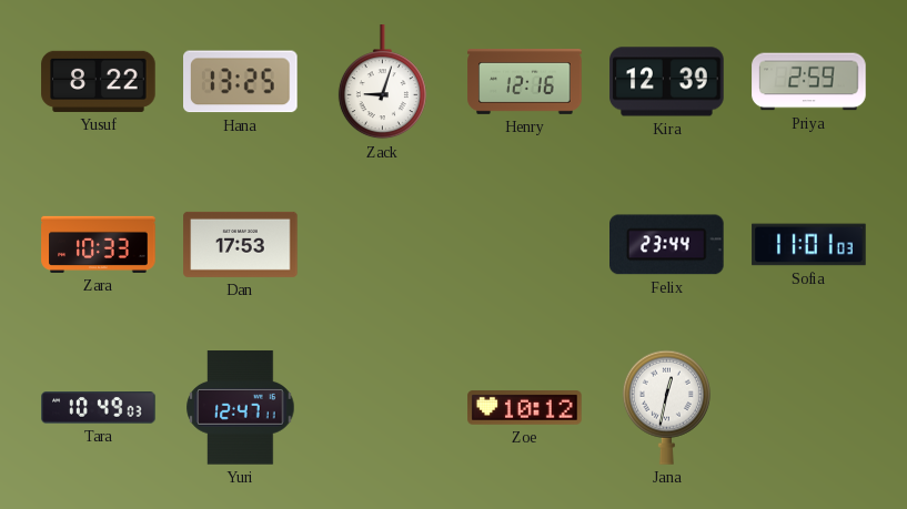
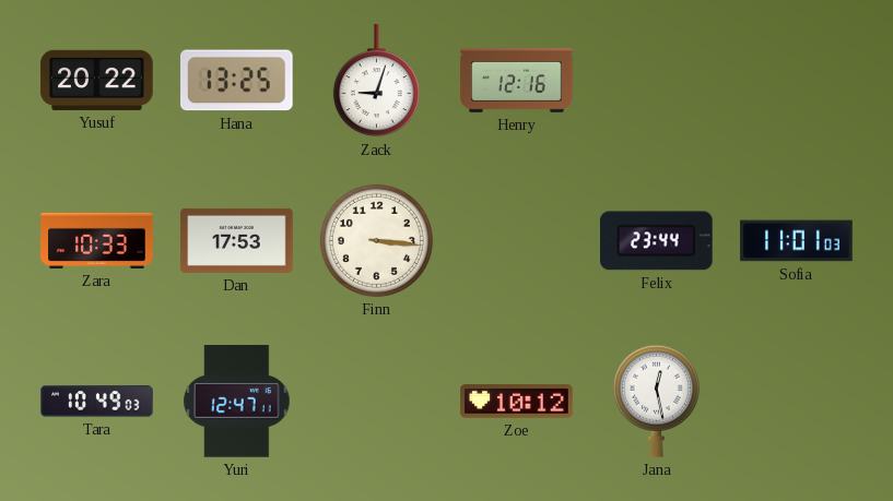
Yusuf: 8:22 -> 20:22 (97, 80)
Kira: 12:39 -> none (667, 82)
Priya: 2:59 -> none (809, 82)
Finn: none -> 3:16 (376, 240)
Jana: 12:32 -> 12:28 (656, 401)
